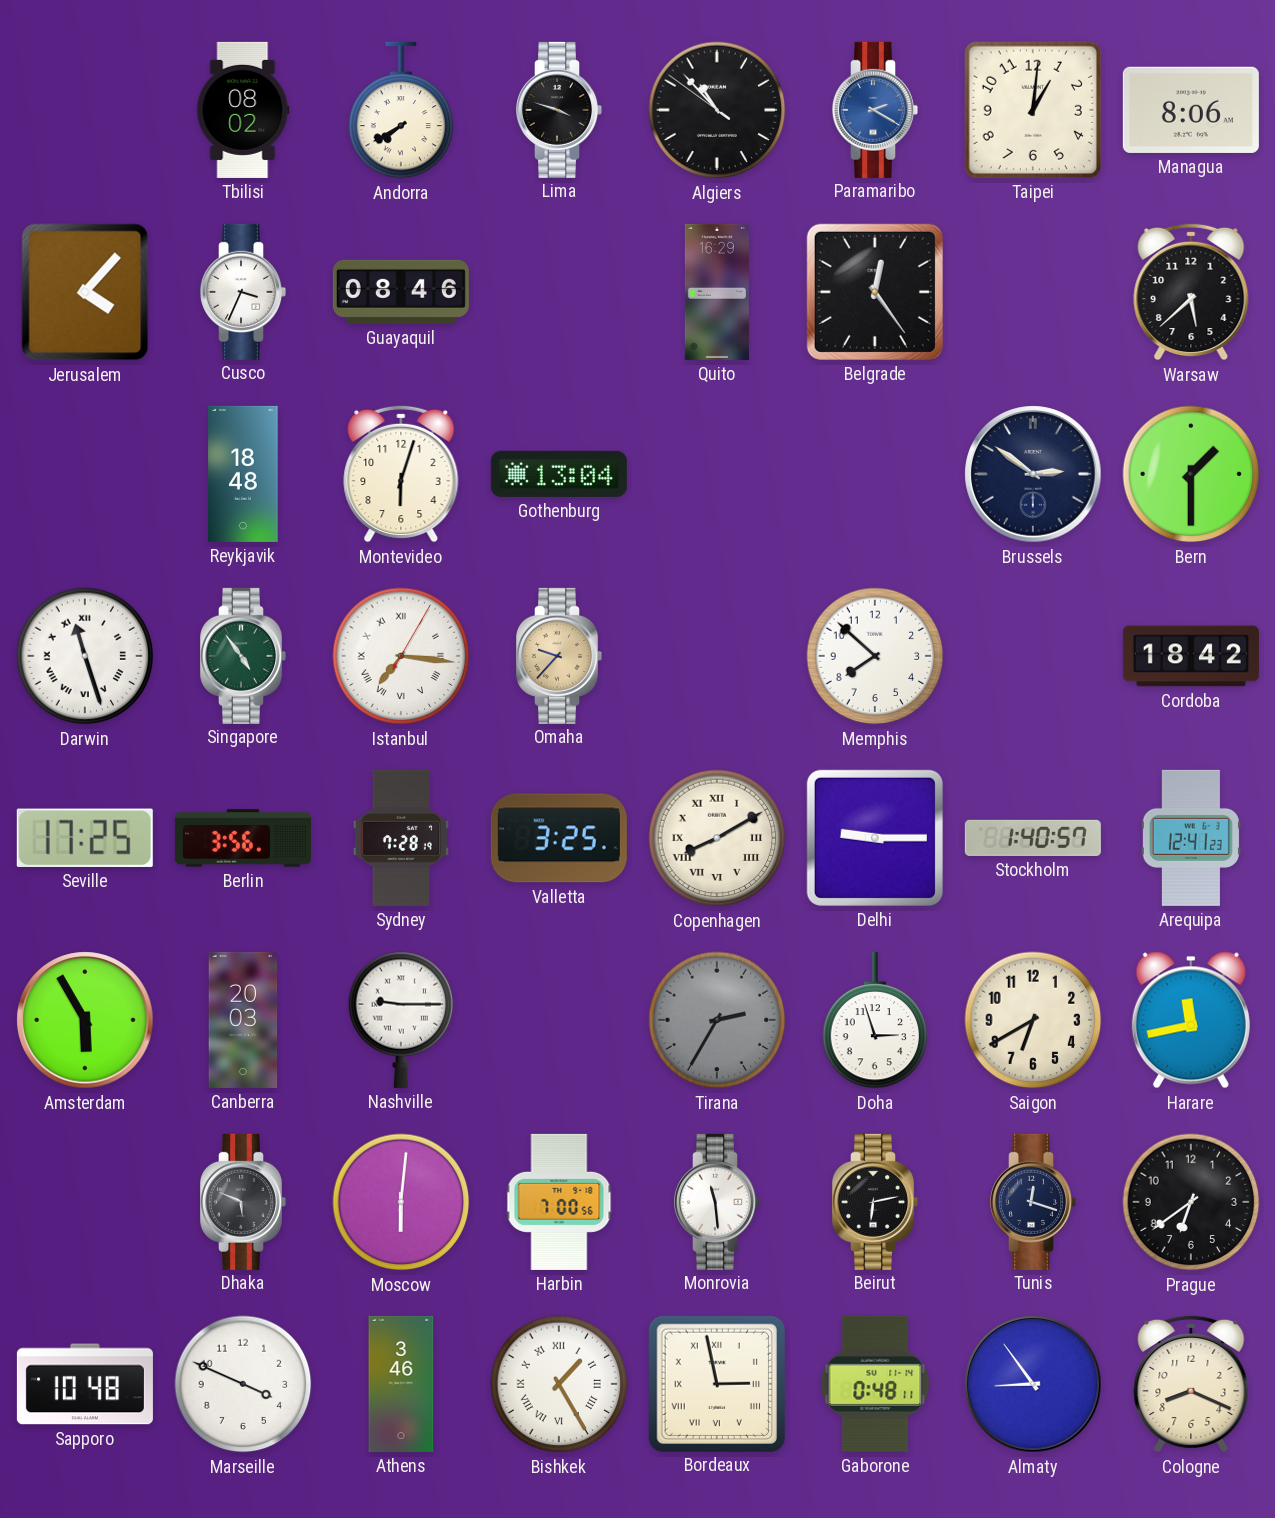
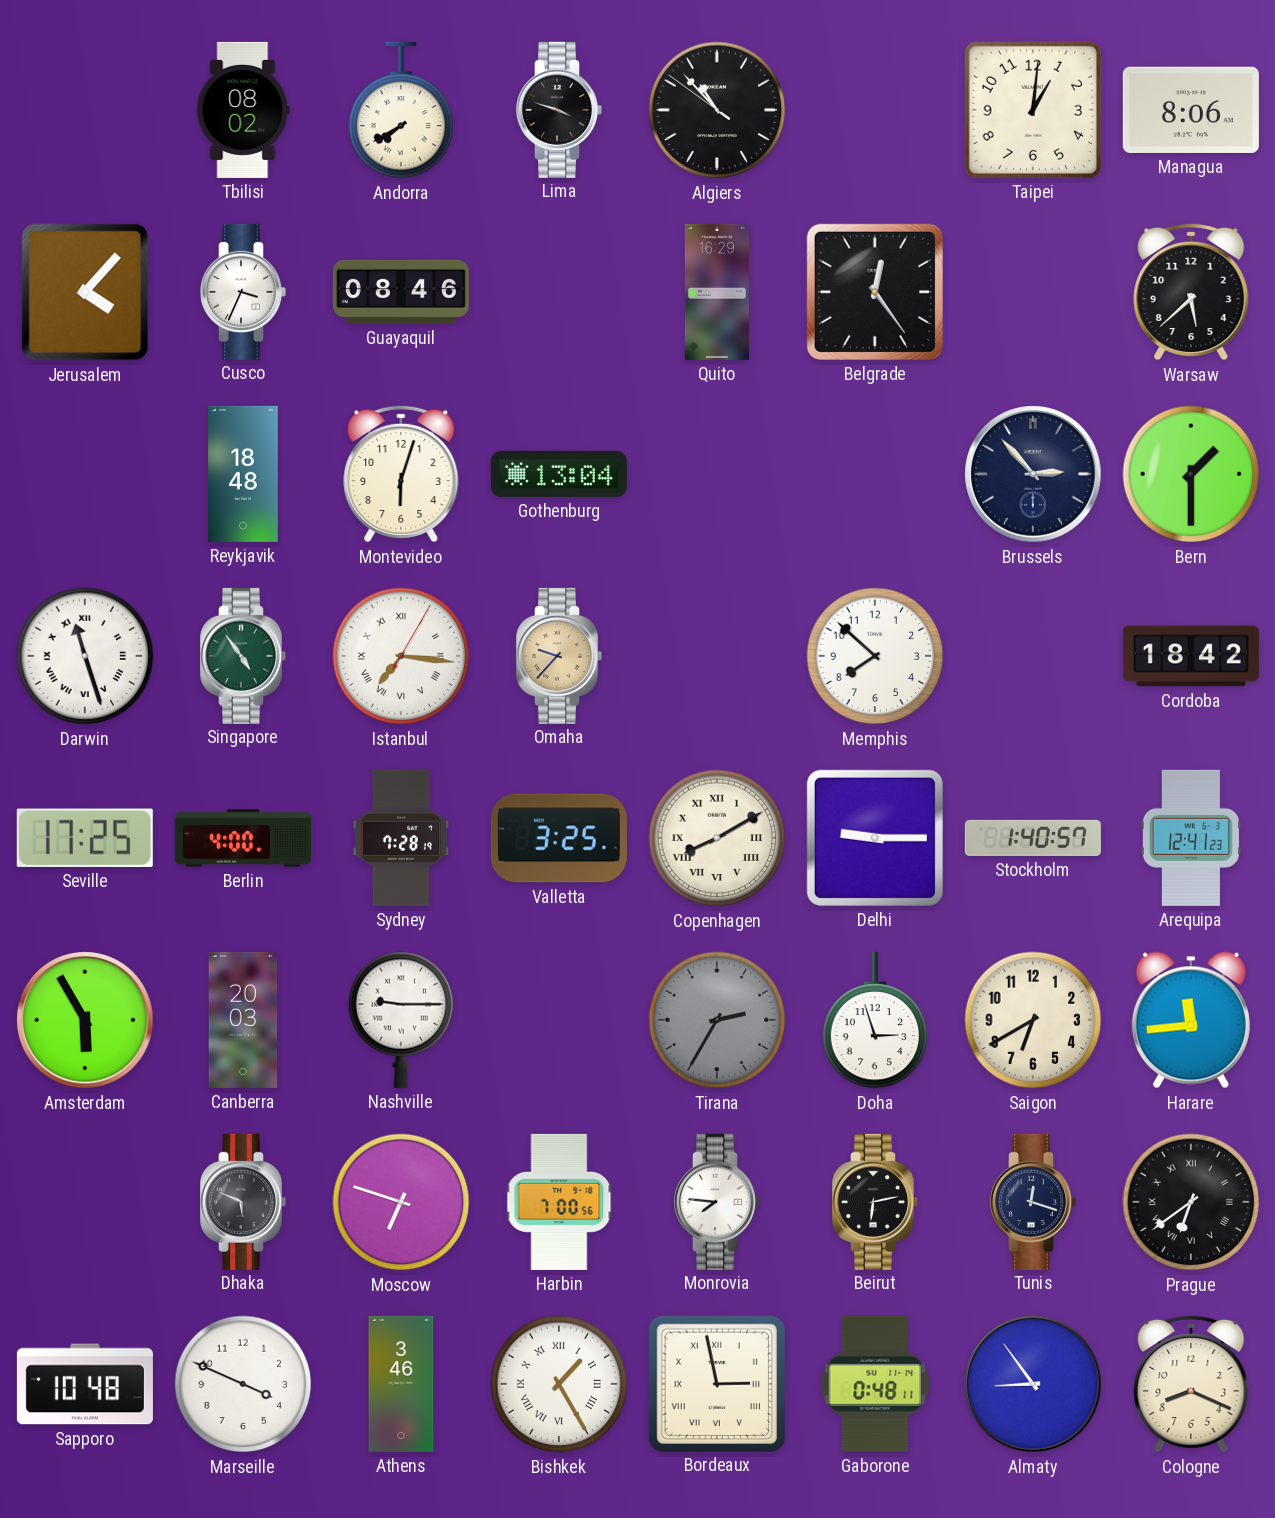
Paramaribo: 2:20 -> none (876, 110)
Brussels: 2:51 -> 2:53 (1033, 474)
Berlin: 3:56 -> 4:00 (243, 838)
Harare: 11:43 -> 11:44 (1191, 1020)
Moscow: 6:01 -> 6:48 (401, 1202)
Monrovia: 11:29 -> 7:46 (718, 1202)
Prague numerals: Arabic -> Roman (1191, 1202)
